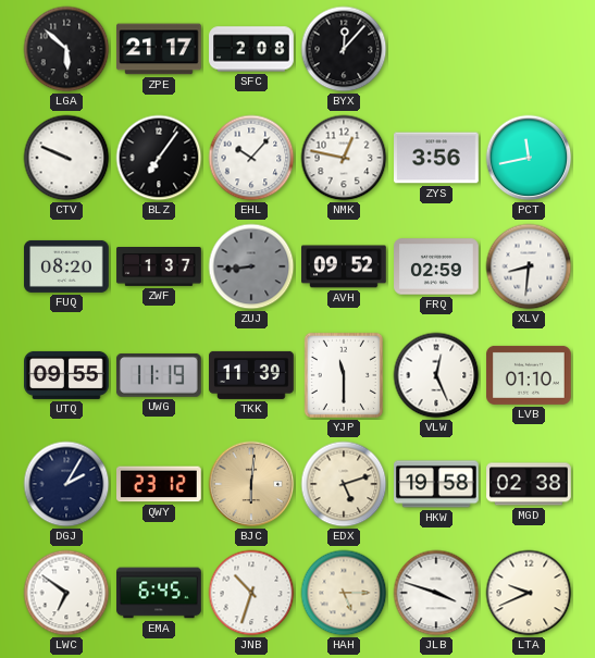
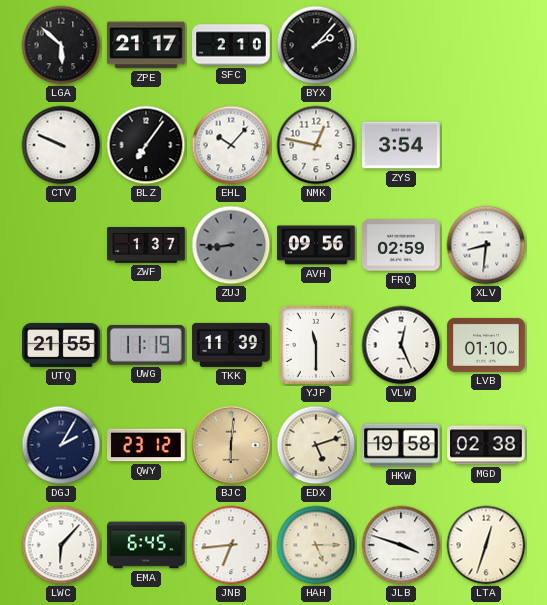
SFC: 2:08 -> 2:10 (231, 45)
BYX: 12:07 -> 2:07 (316, 45)
ZYS: 3:56 -> 3:54 (401, 145)
PCT: 11:43 -> none (529, 158)
FUQ: 08:20 -> none (66, 266)
AVH: 09:52 -> 09:56 (316, 245)
UTQ: 09:55 -> 21:55 (61, 345)
LWC: 6:51 -> 6:07 (61, 545)
JNB: 10:33 -> 6:44 (231, 545)
LTA: 9:41 -> 12:33 (486, 545)
